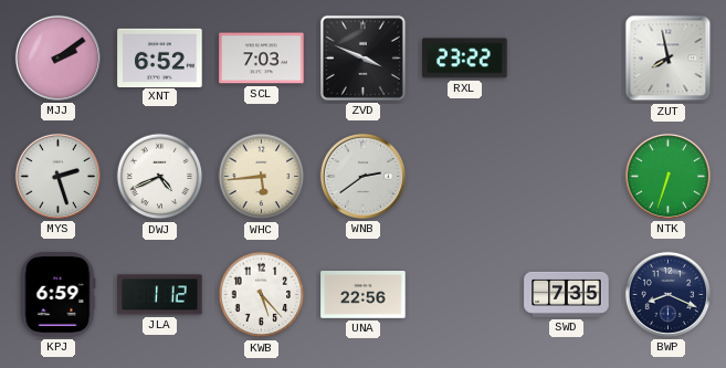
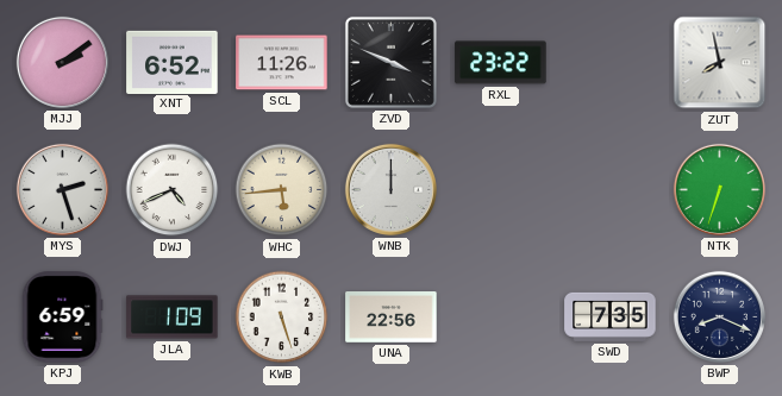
SCL: 7:03 -> 11:26 (282, 63)
WNB: 2:39 -> 12:00 (390, 189)
JLA: 1:12 -> 1:09 (173, 318)
KWB: 5:23 -> 5:27 (282, 318)
